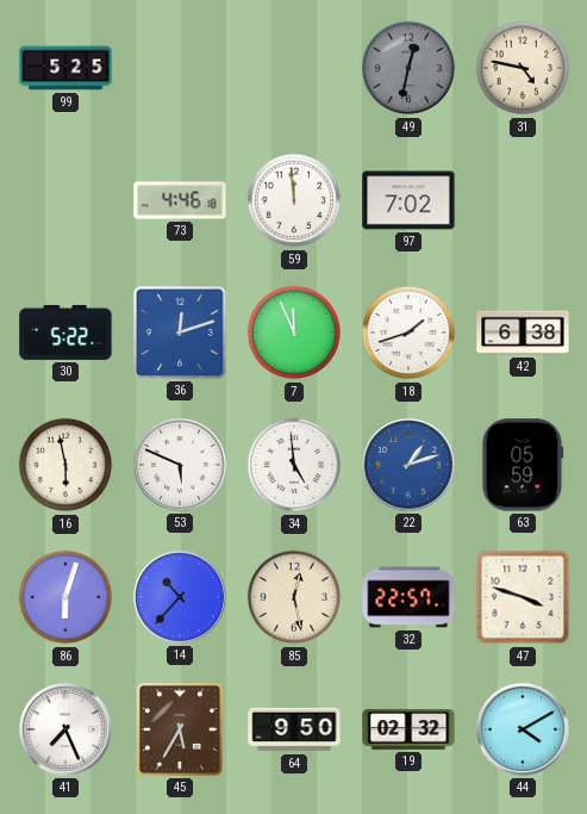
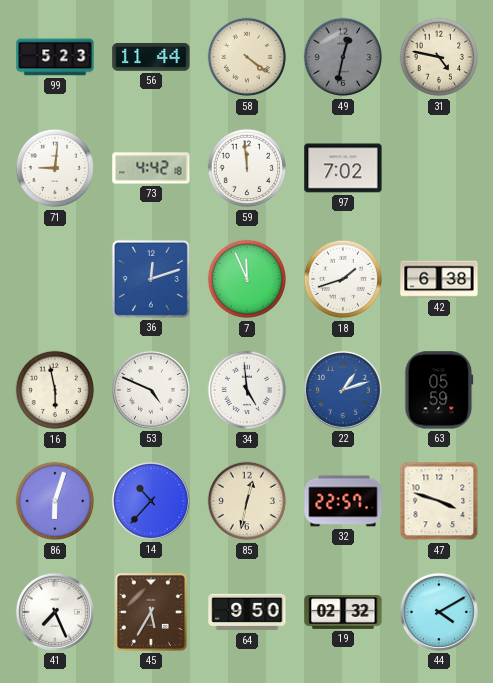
99: 5:25 -> 5:23 (55, 57)
56: none -> 11:44 (151, 57)
58: none -> 4:21 (247, 57)
71: none -> 9:01 (55, 168)
73: 4:46 -> 4:42 (151, 168)
30: 5:22 -> none (65, 333)
53: 5:49 -> 4:49 (151, 390)
85: 12:28 -> 12:32 (247, 501)
